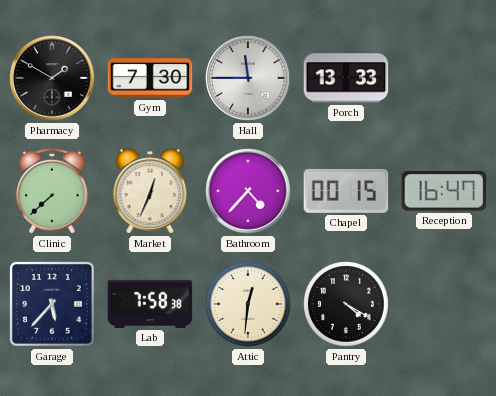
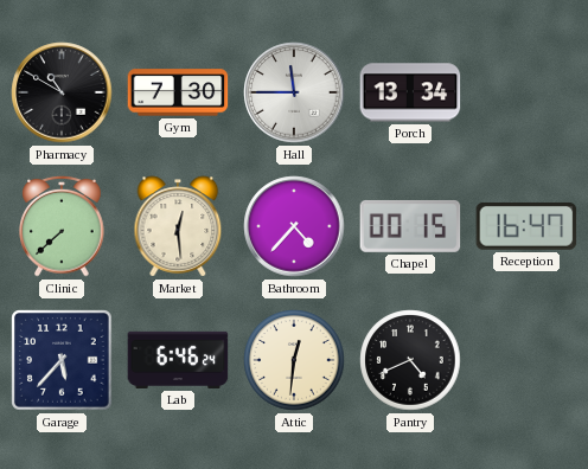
Pharmacy: 1:50 -> 10:50 (62, 92)
Porch: 13:33 -> 13:34 (410, 92)
Market: 12:34 -> 12:29 (178, 226)
Lab: 7:58 -> 6:46 (178, 360)
Pantry: 4:20 -> 4:41 (410, 360)
